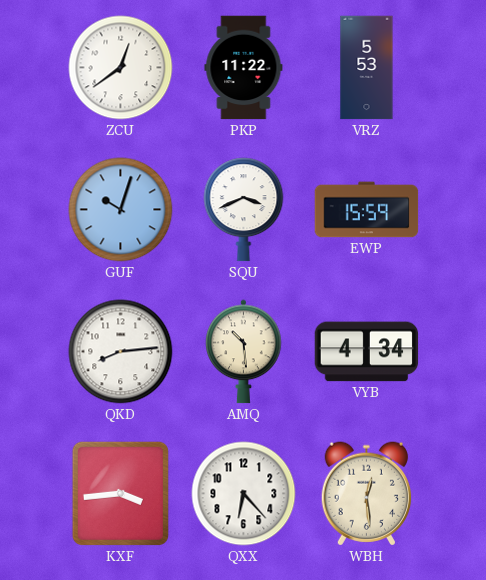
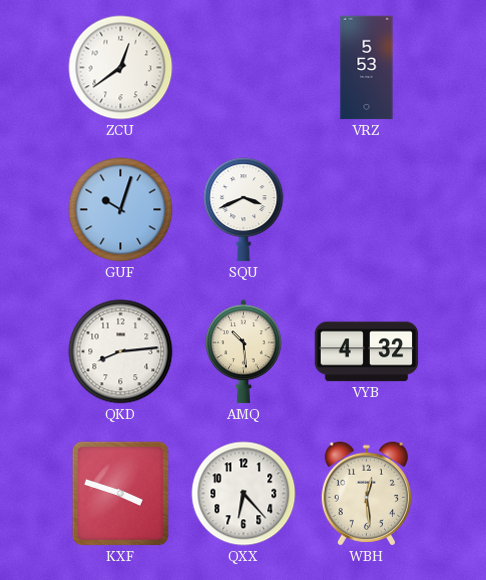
PKP: 11:22 -> none (244, 68)
EWP: 15:59 -> none (367, 210)
VYB: 4:34 -> 4:32 (367, 352)
KXF: 3:44 -> 3:48 (120, 493)
